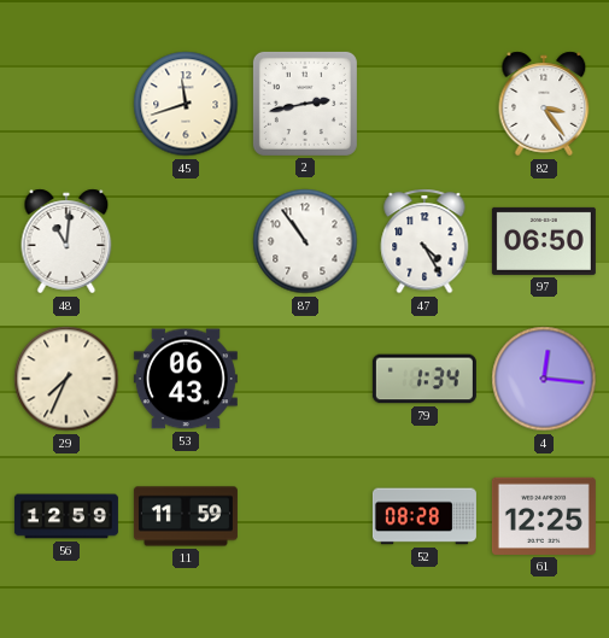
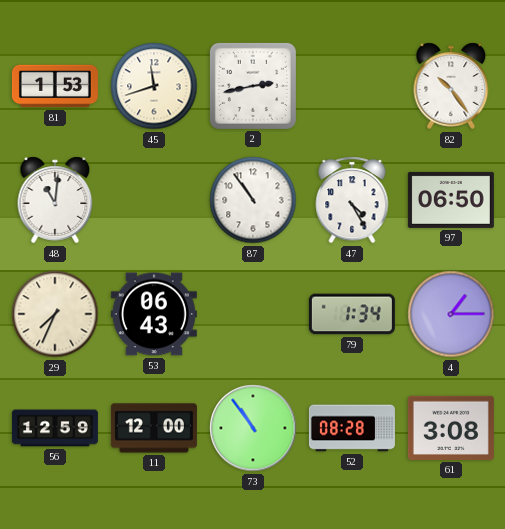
81: none -> 1:53 (55, 86)
82: 3:24 -> 10:24 (451, 86)
4: 12:16 -> 1:15 (451, 314)
11: 11:59 -> 12:00 (154, 428)
73: none -> 10:54 (253, 428)
61: 12:25 -> 3:08 (451, 428)
